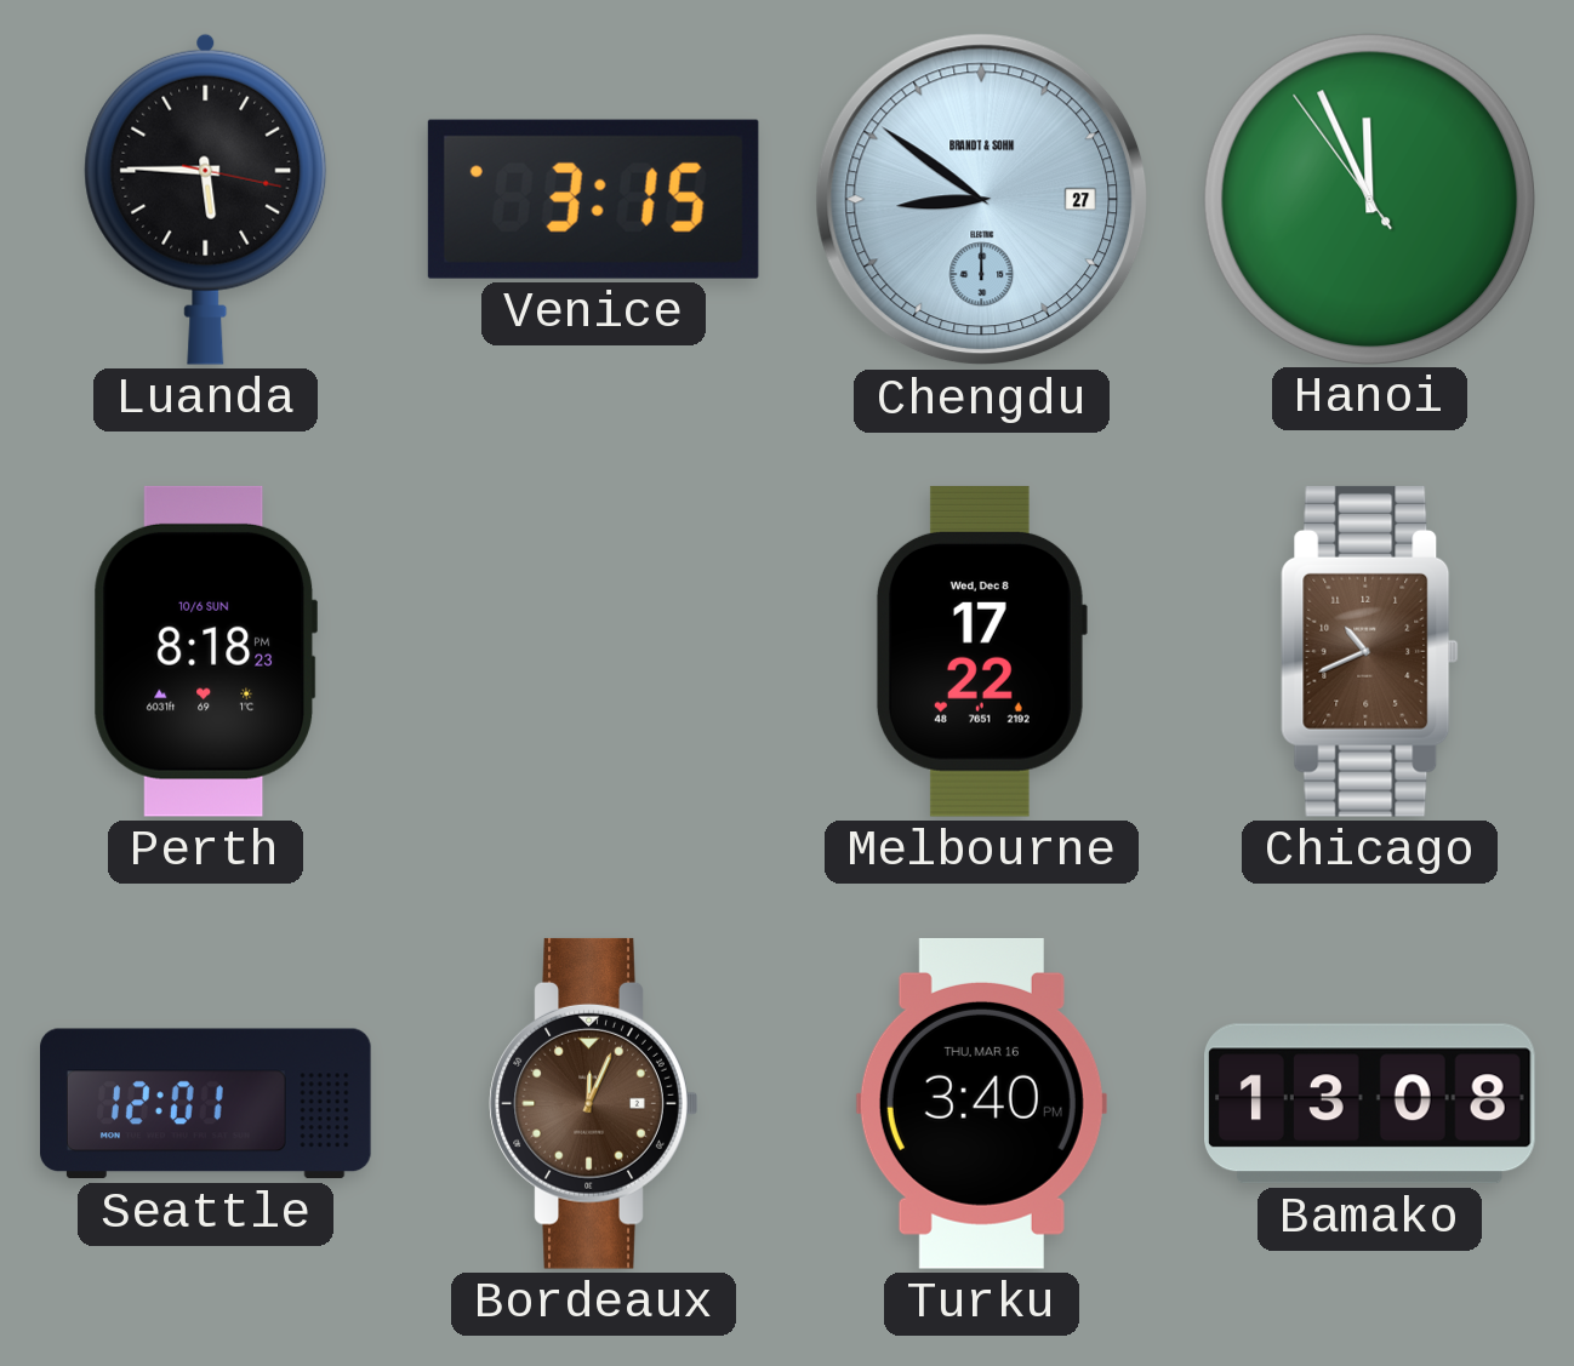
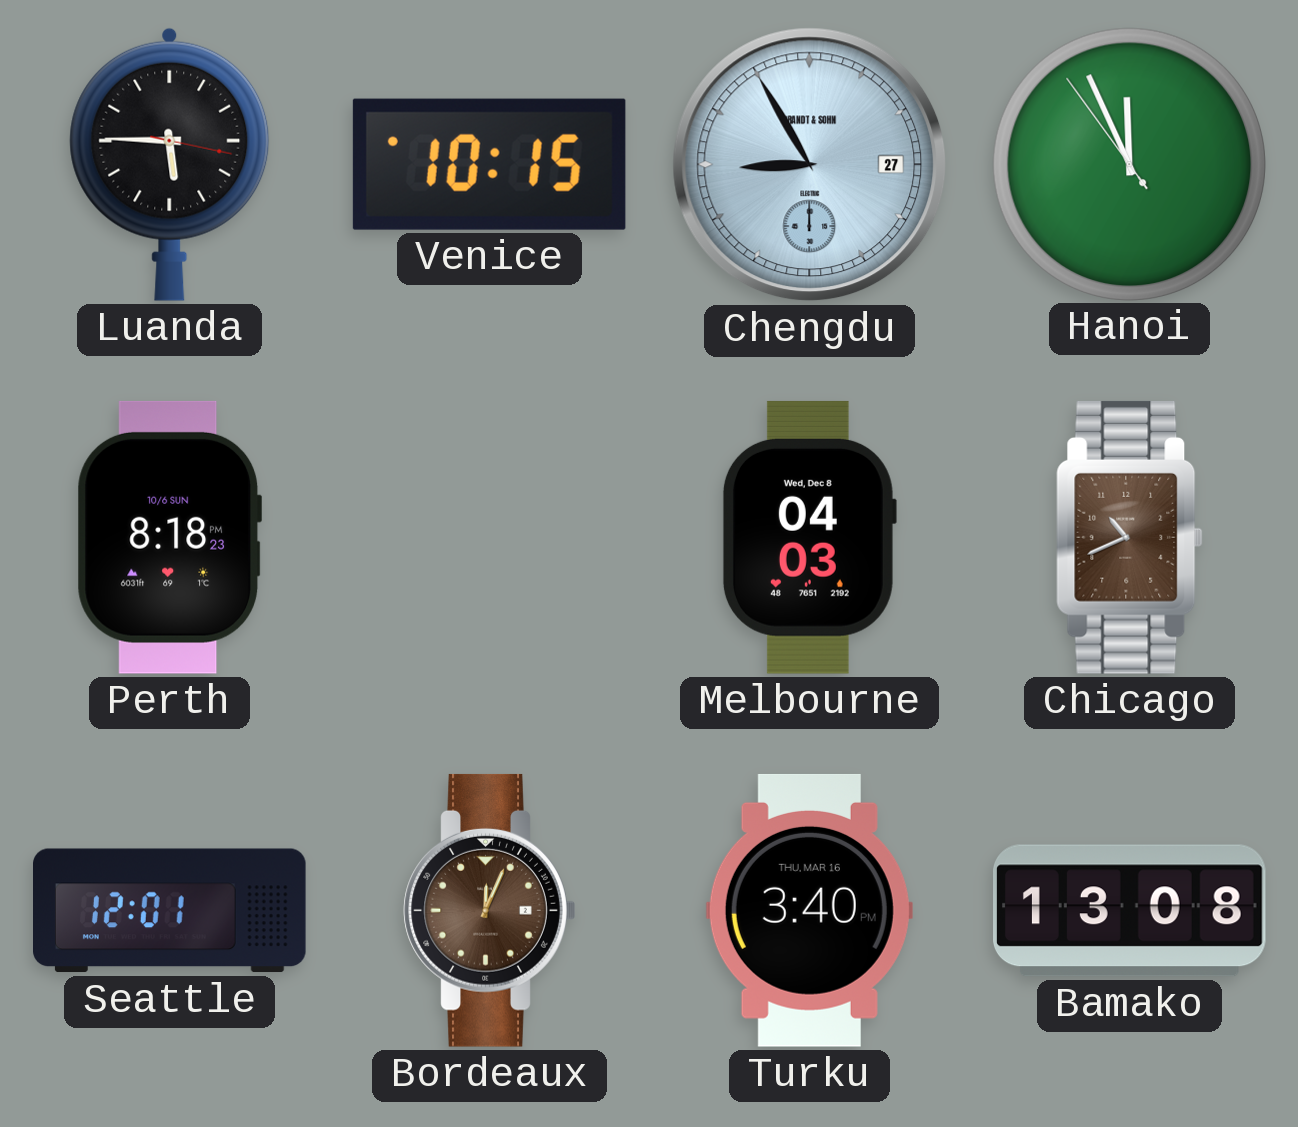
Venice: 3:15 -> 10:15 (489, 164)
Chengdu: 8:51 -> 8:55 (810, 165)
Melbourne: 17:22 -> 04:03 (809, 537)
